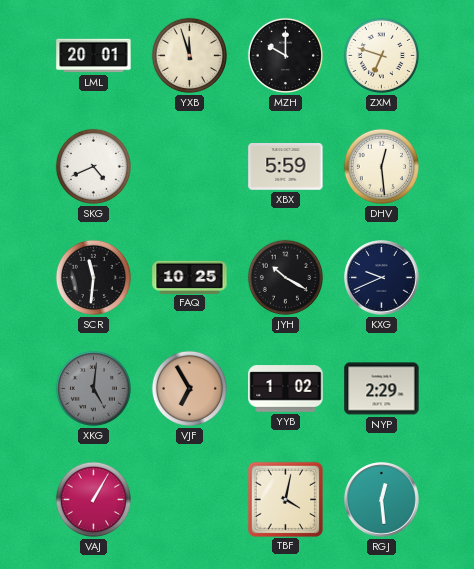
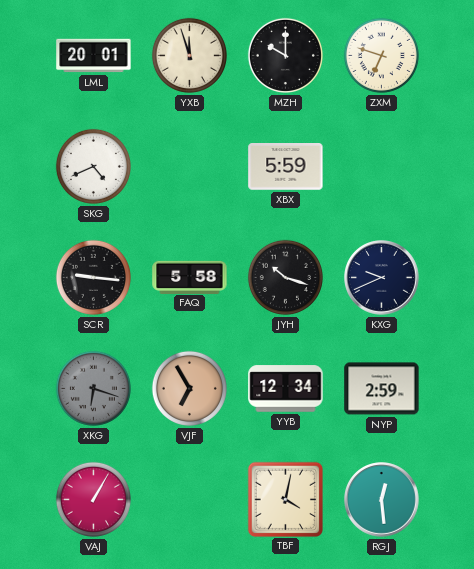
DHV: 12:29 -> none (381, 166)
SCR: 11:31 -> 9:16 (93, 277)
FAQ: 10:25 -> 5:58 (190, 277)
JYH: 10:20 -> 10:18 (285, 277)
XKG: 5:01 -> 6:18 (93, 388)
YYB: 1:02 -> 12:34 (286, 389)
NYP: 2:29 -> 2:59 (382, 389)
